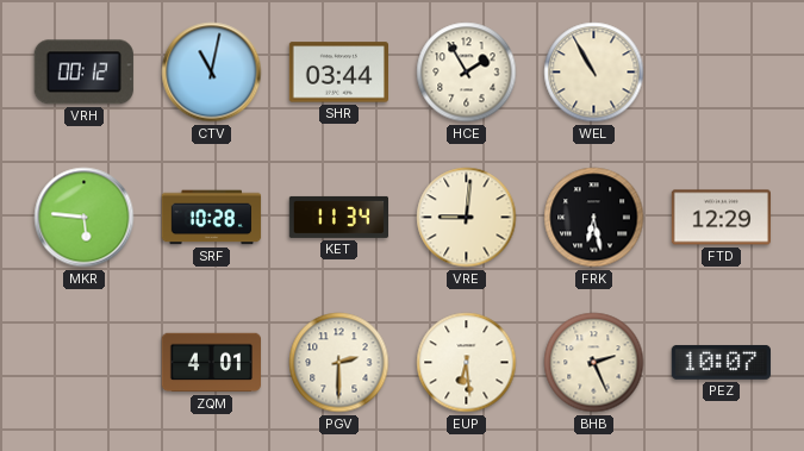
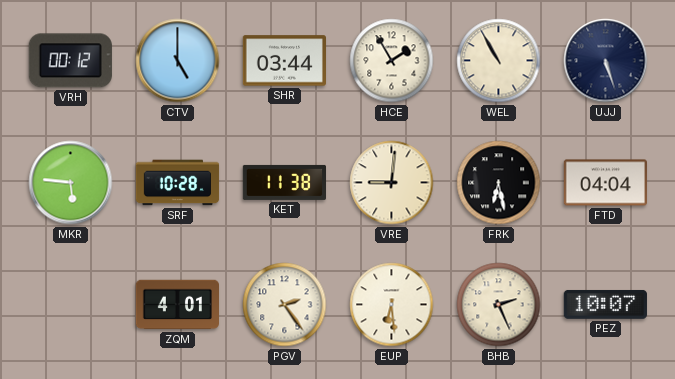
CTV: 11:02 -> 5:00 (178, 61)
UJJ: none -> 5:27 (606, 61)
KET: 11:34 -> 11:38 (284, 182)
FTD: 12:29 -> 04:04 (605, 183)
PGV: 2:30 -> 2:24 (285, 305)
